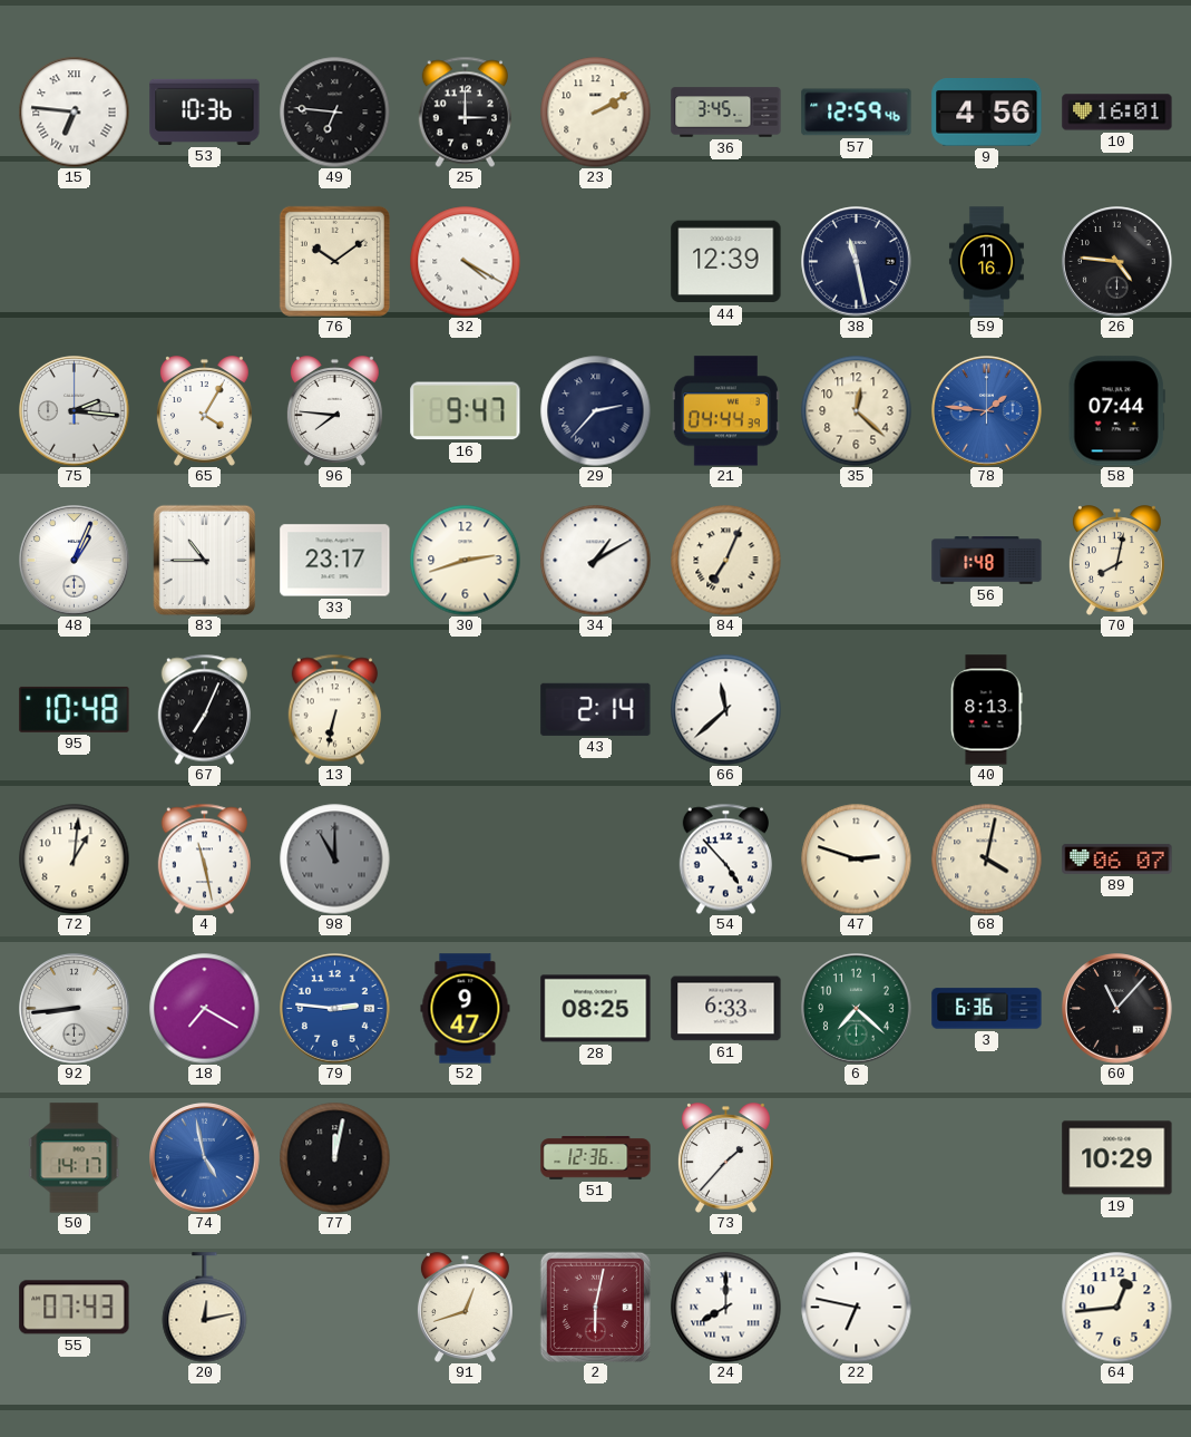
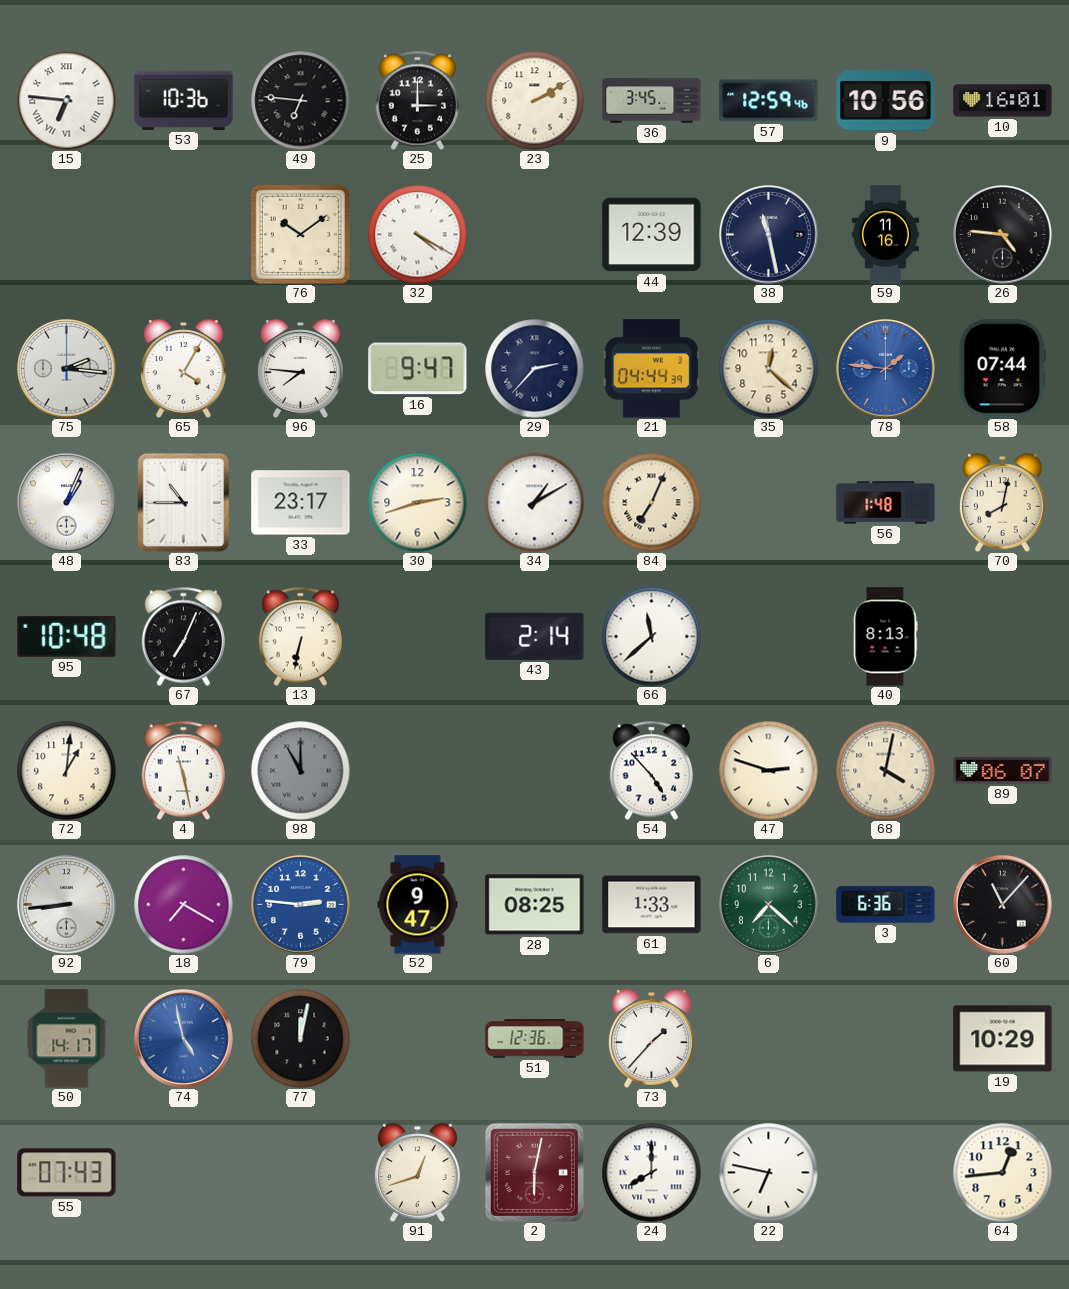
9: 4:56 -> 10:56 (886, 101)
61: 6:33 -> 1:33 (652, 905)
20: 12:13 -> none (205, 1308)
